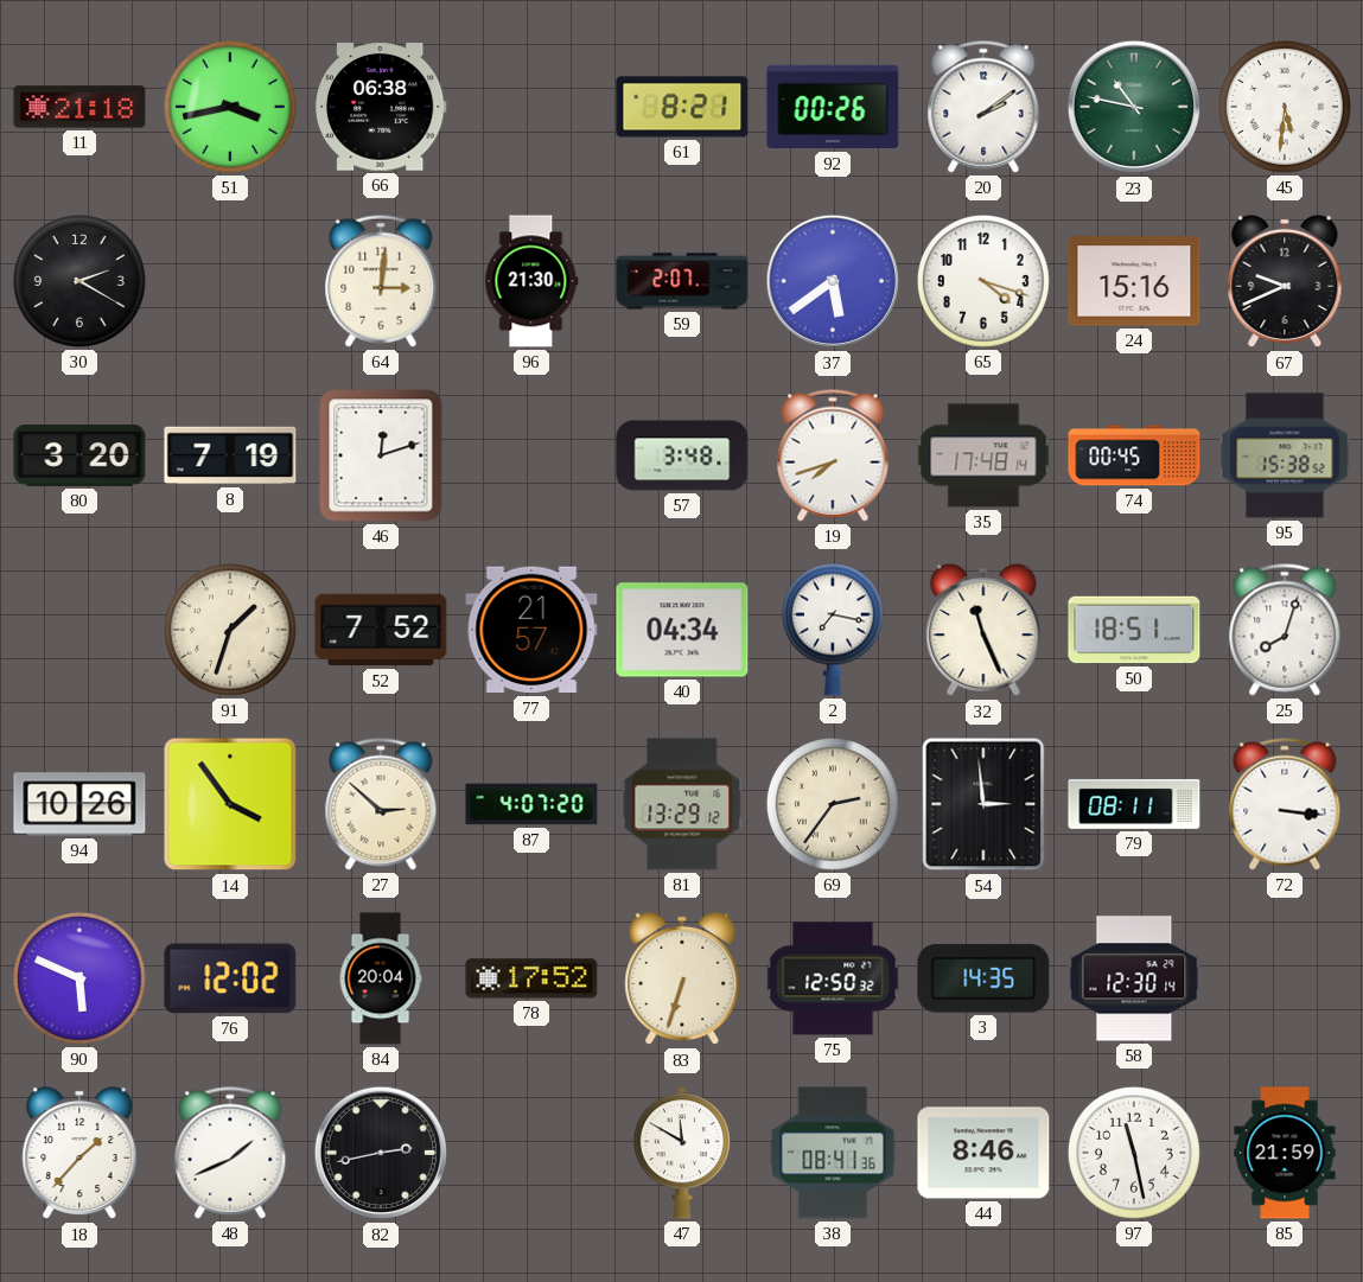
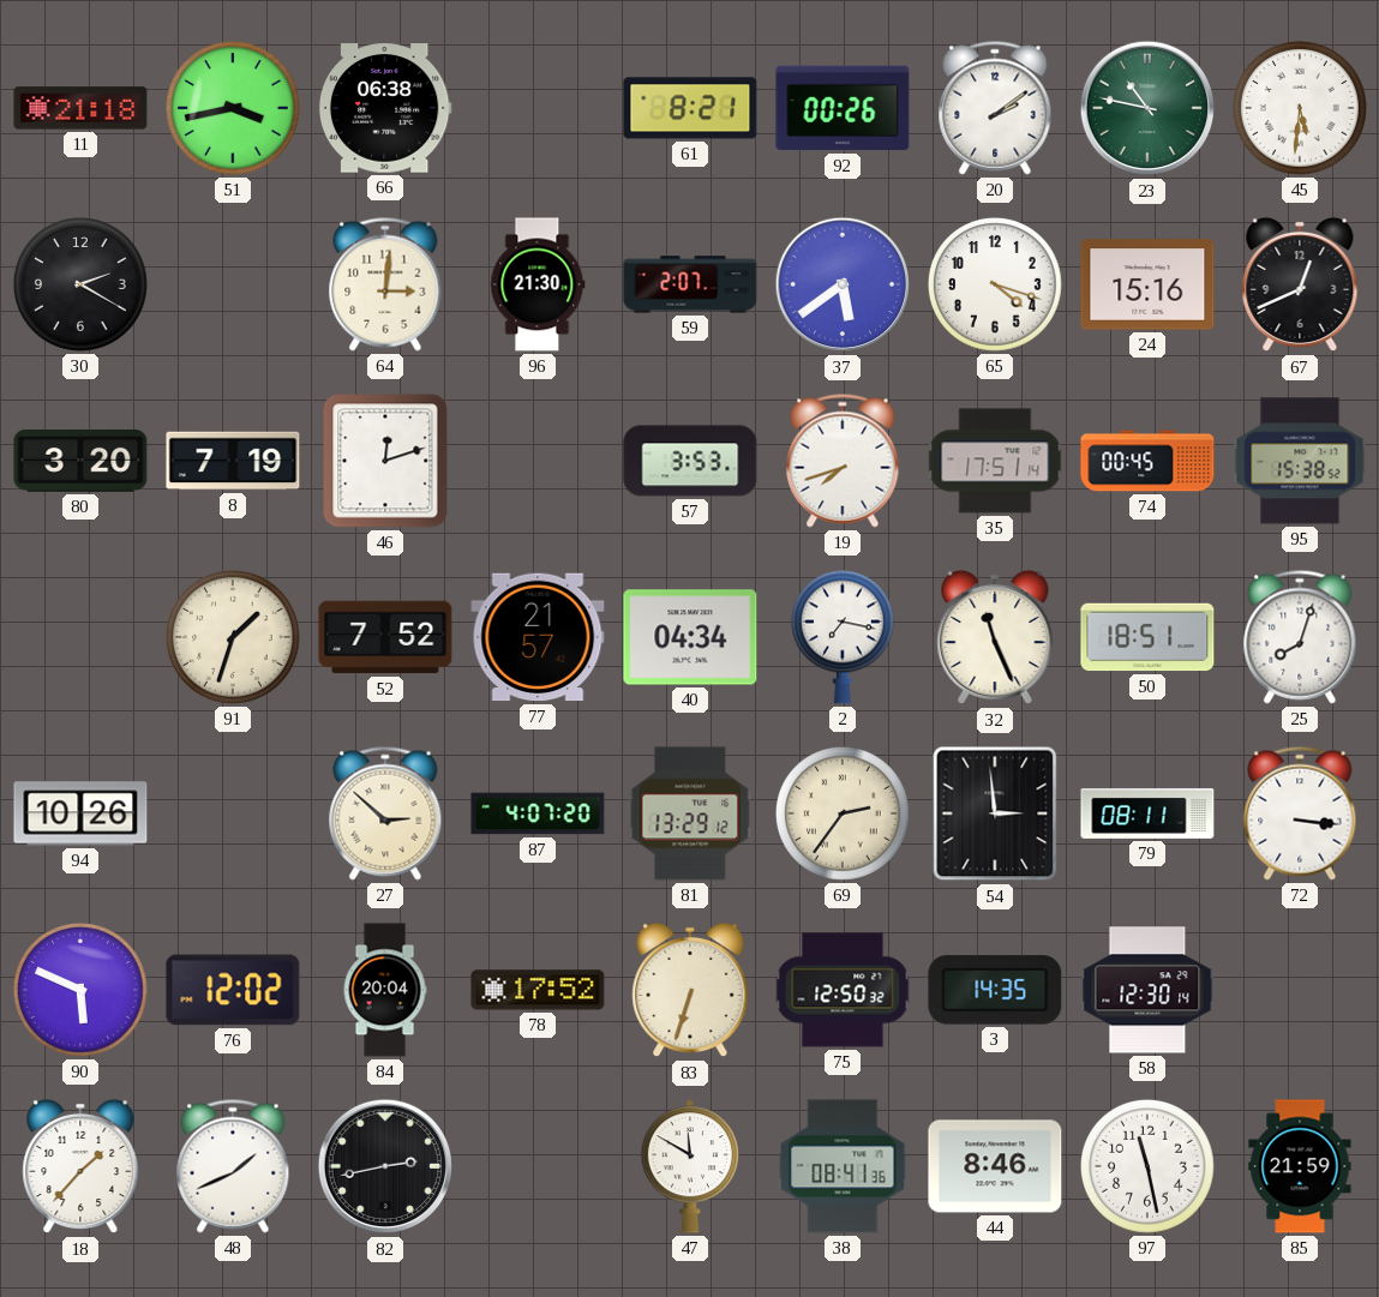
67: 9:41 -> 12:41 (1300, 284)
57: 3:48 -> 3:53 (690, 461)
35: 17:48 -> 17:51 (995, 461)
14: 3:54 -> none (230, 804)
